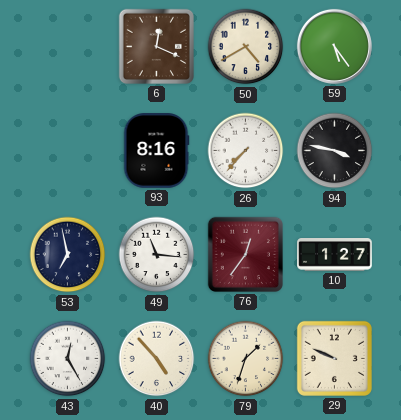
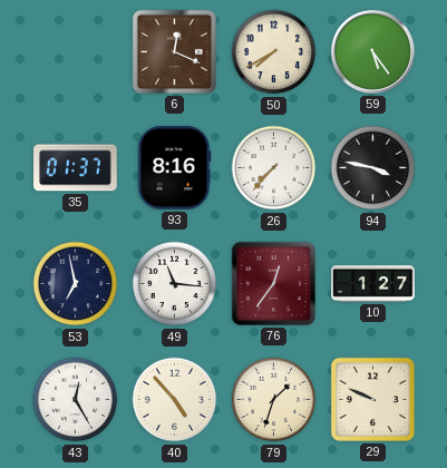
50: 4:40 -> 7:40 (274, 52)
35: none -> 01:37 (76, 168)
